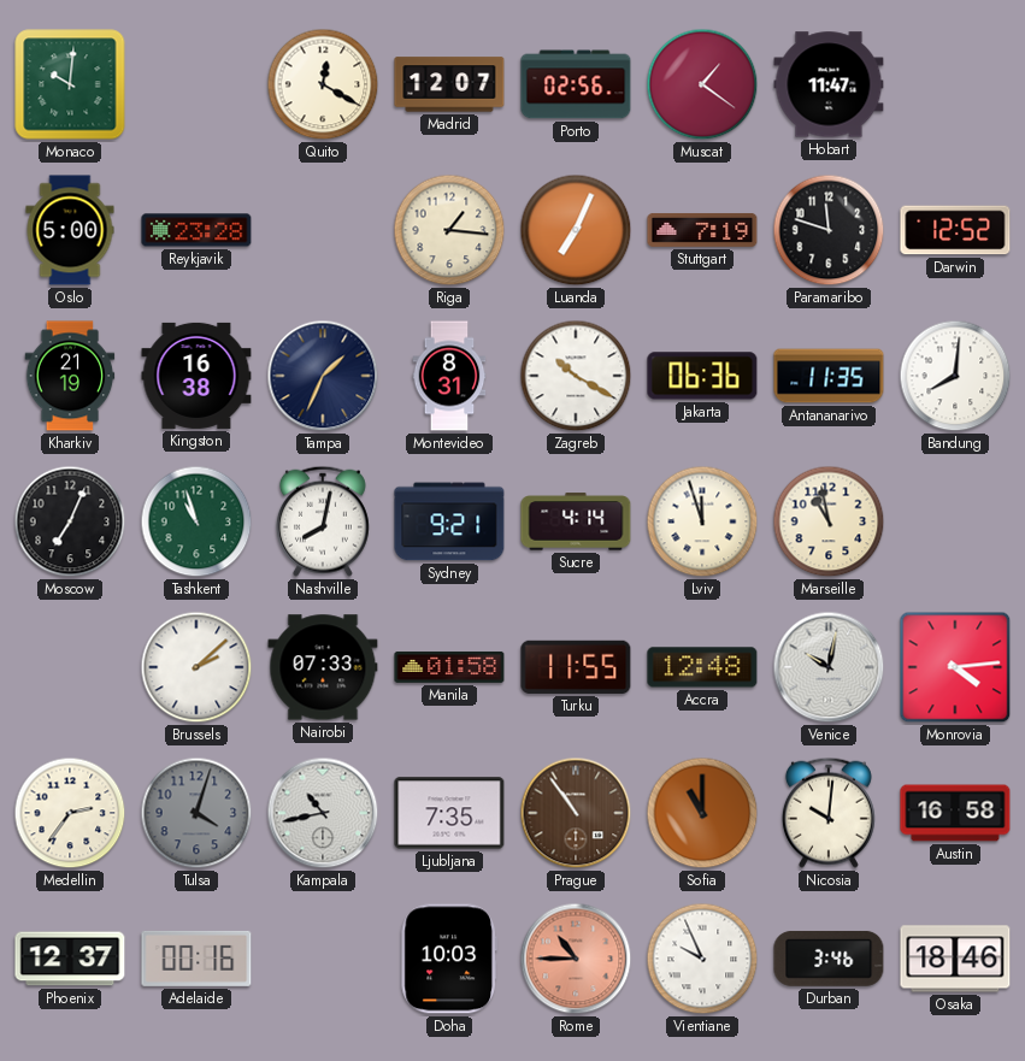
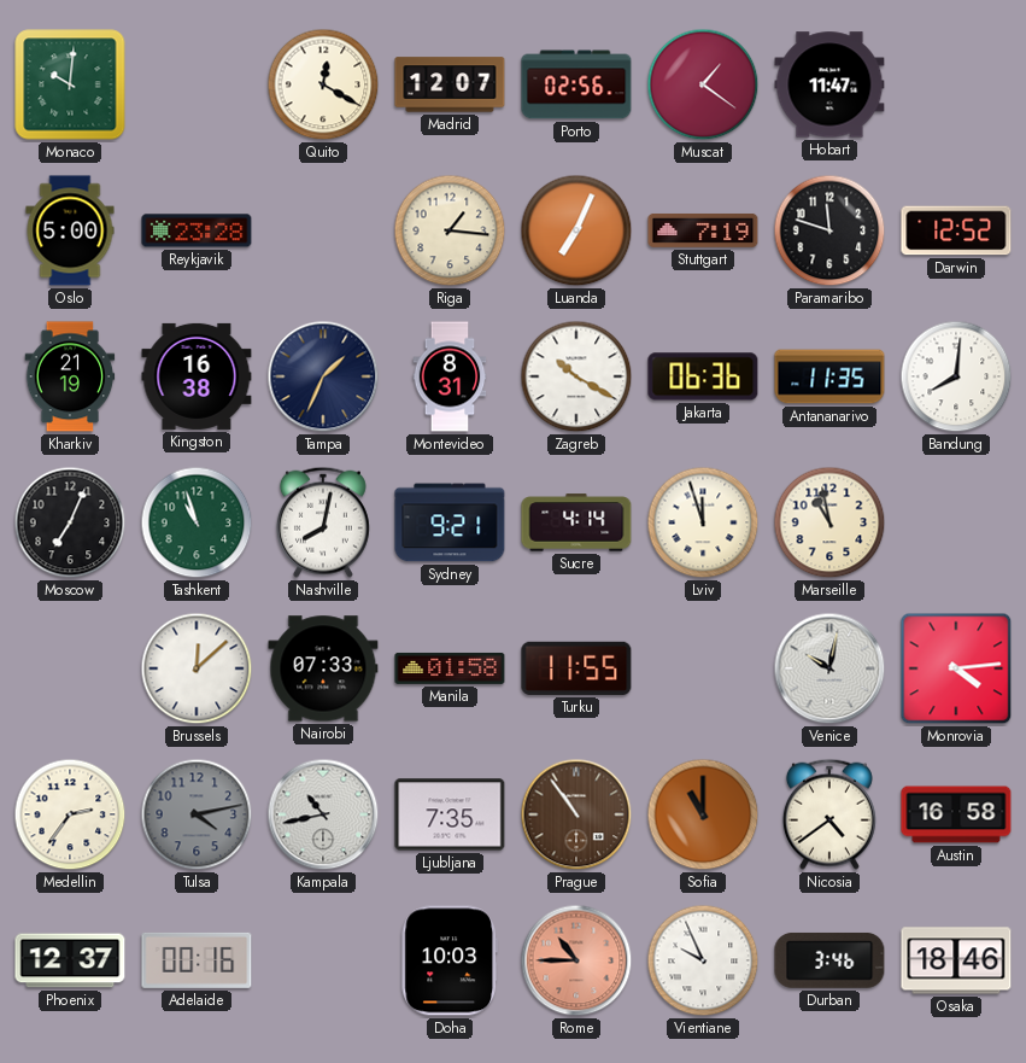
Brussels: 2:08 -> 12:08 (197, 668)
Accra: 12:48 -> none (702, 667)
Tulsa: 4:03 -> 4:13 (197, 814)
Nicosia: 10:01 -> 4:39 (829, 814)
